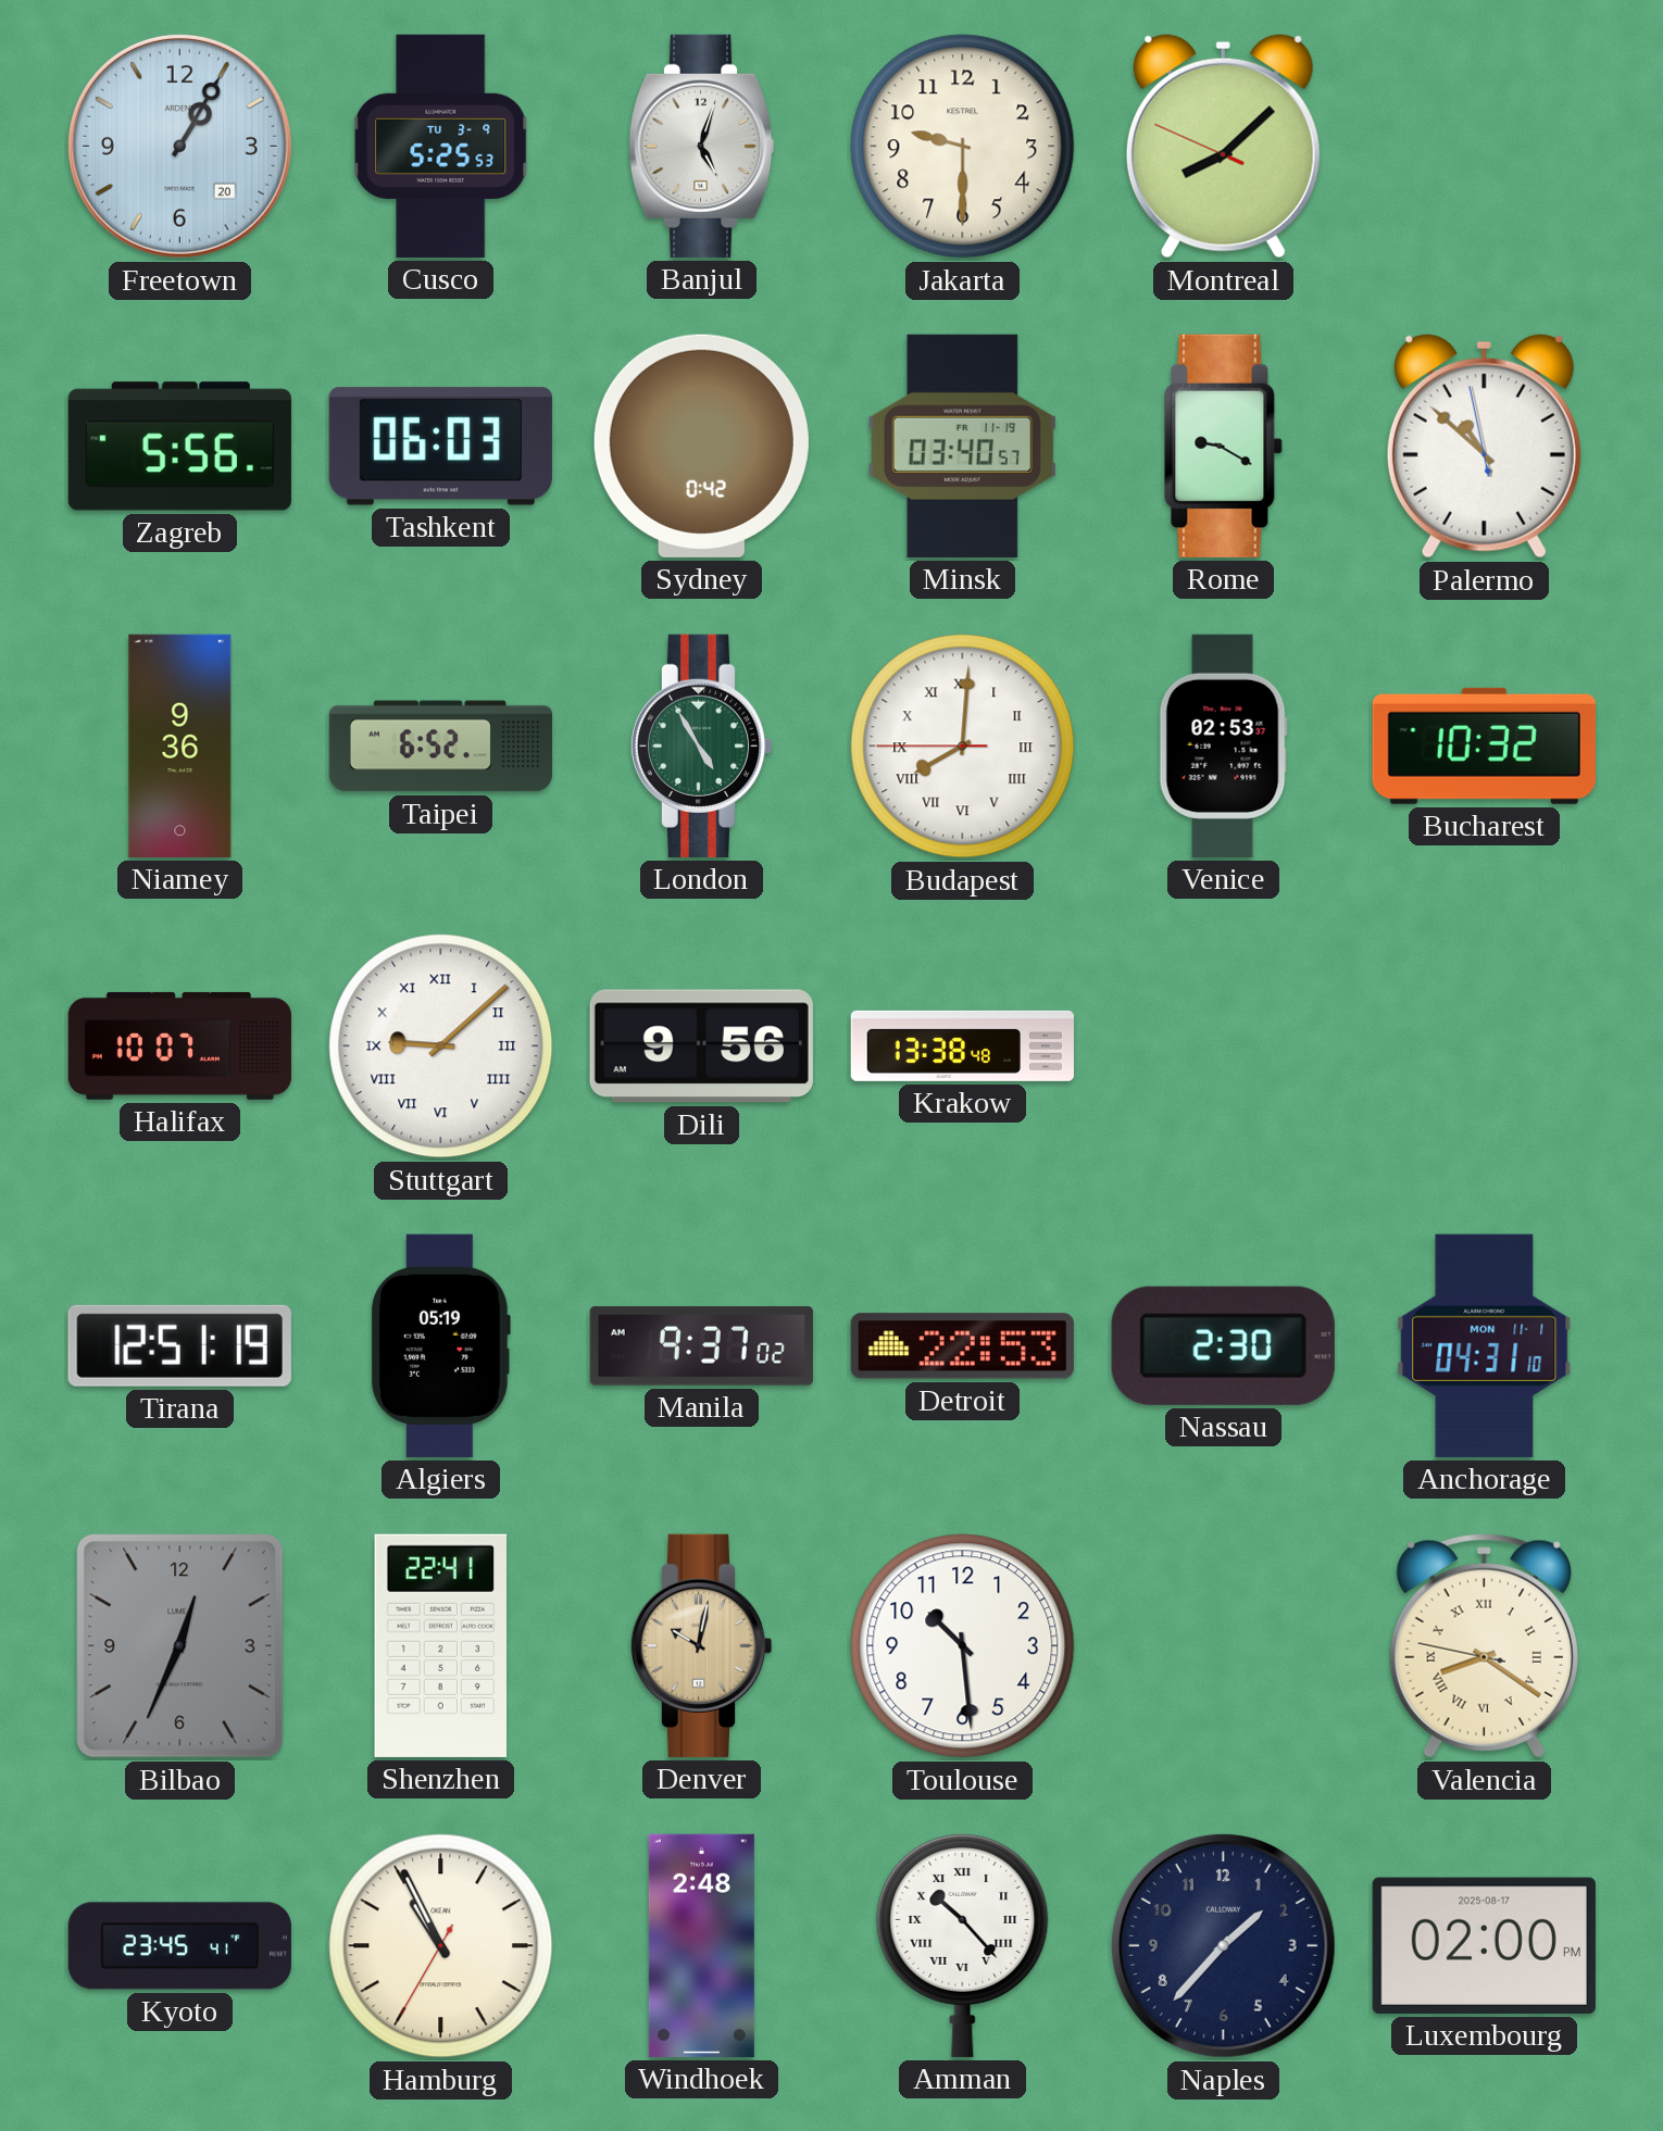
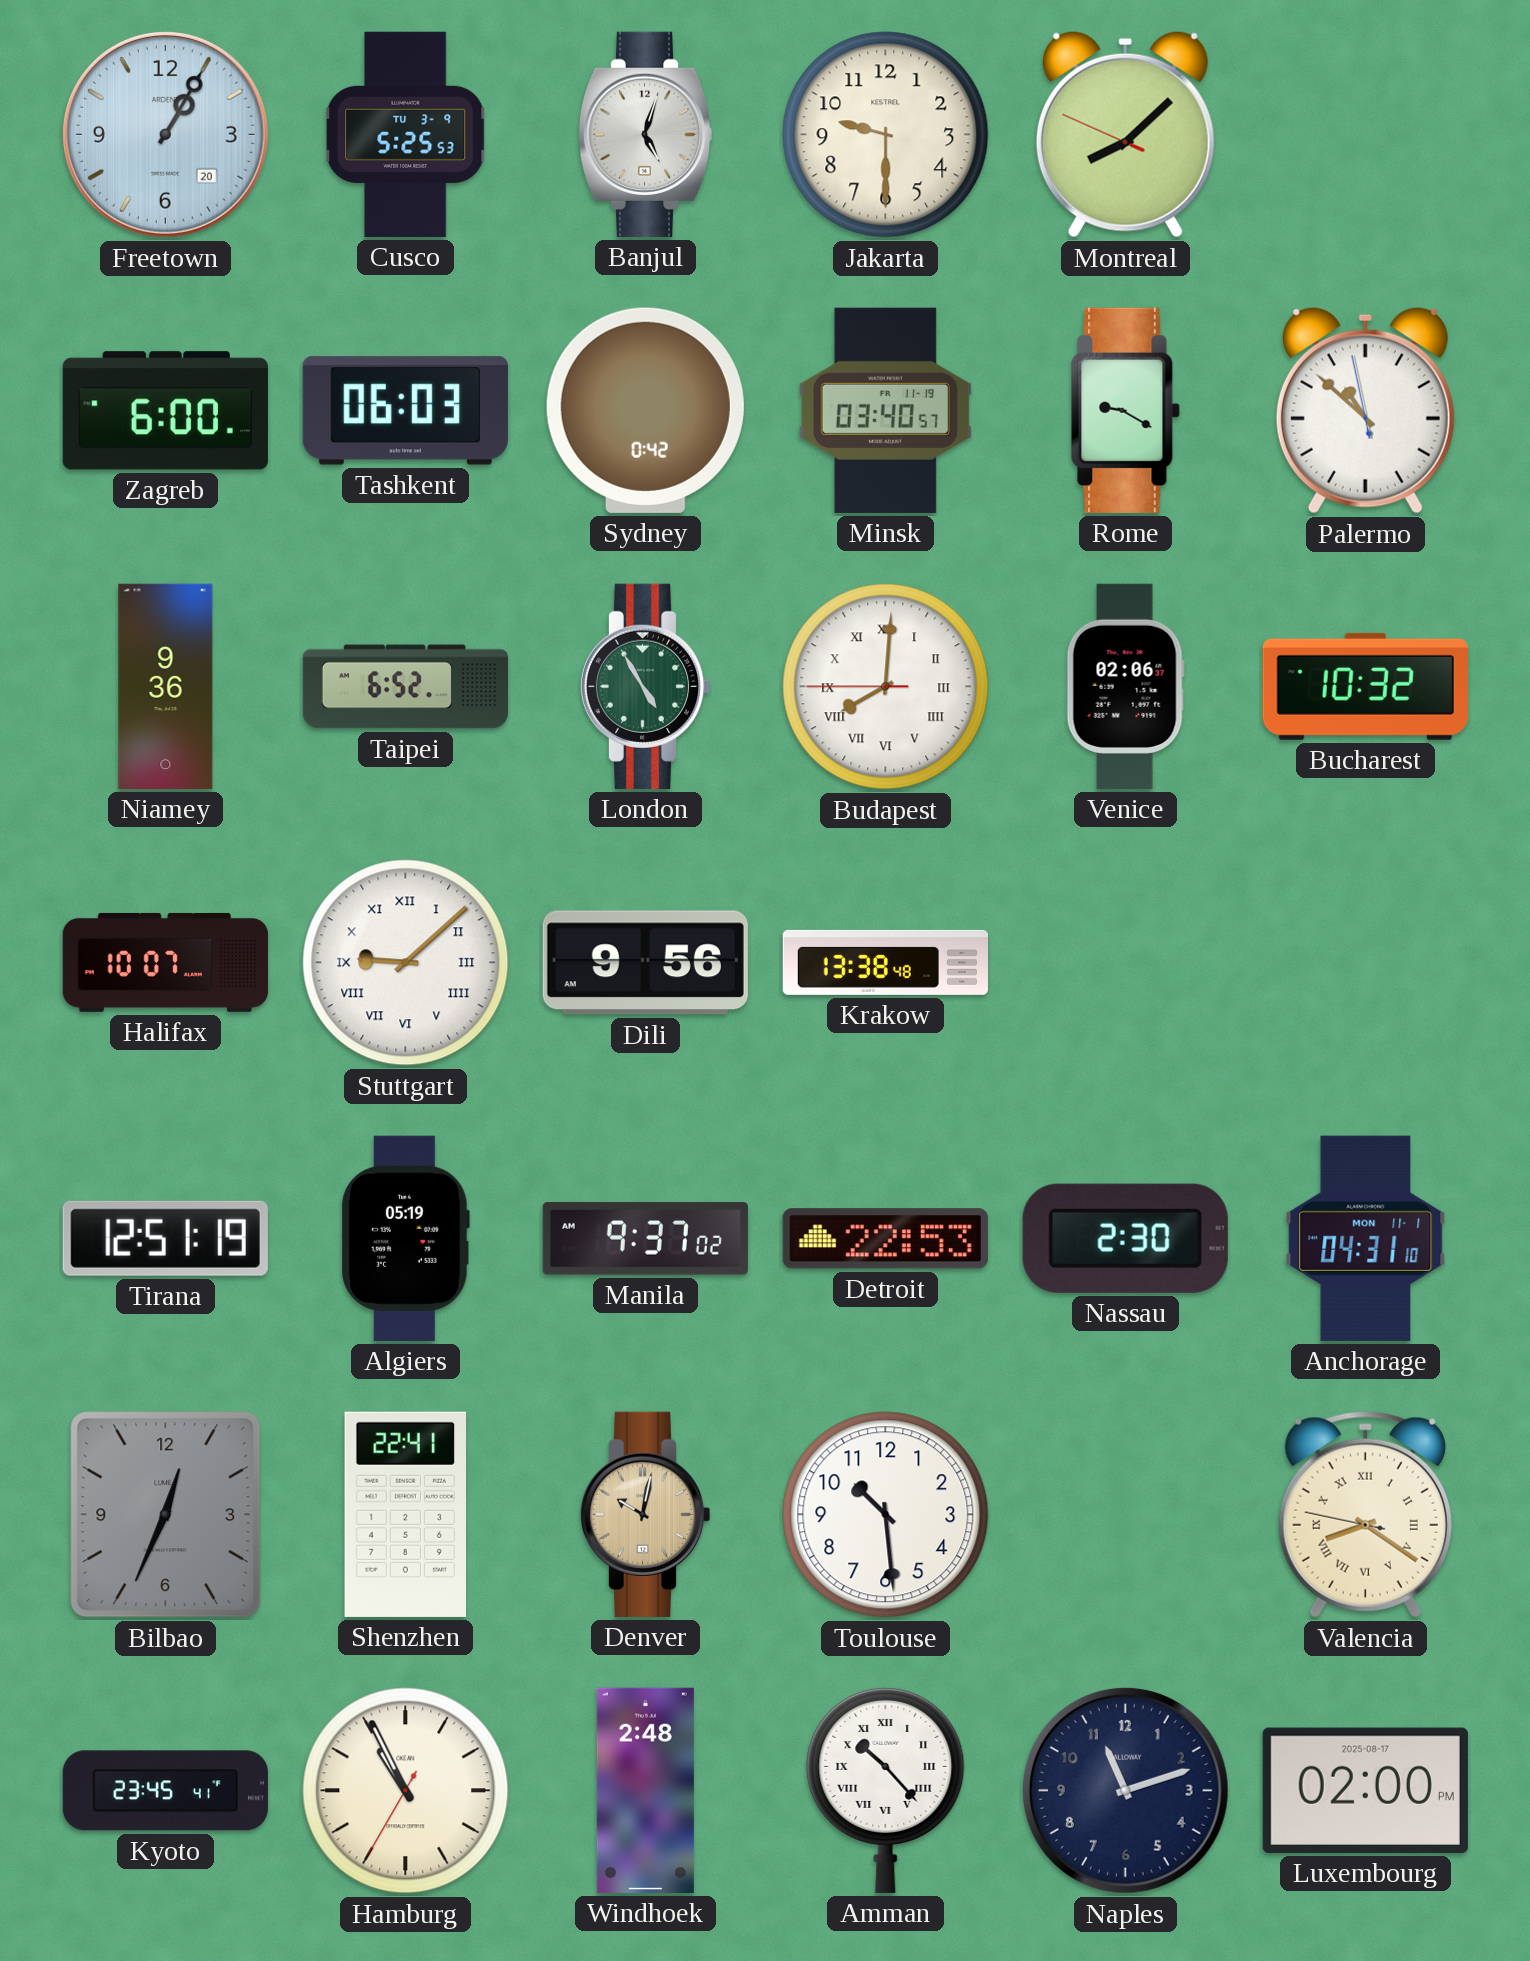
Zagreb: 5:56 -> 6:00 (165, 411)
Venice: 02:53 -> 02:06 (1125, 686)
Naples: 1:37 -> 11:12 (1125, 1790)
